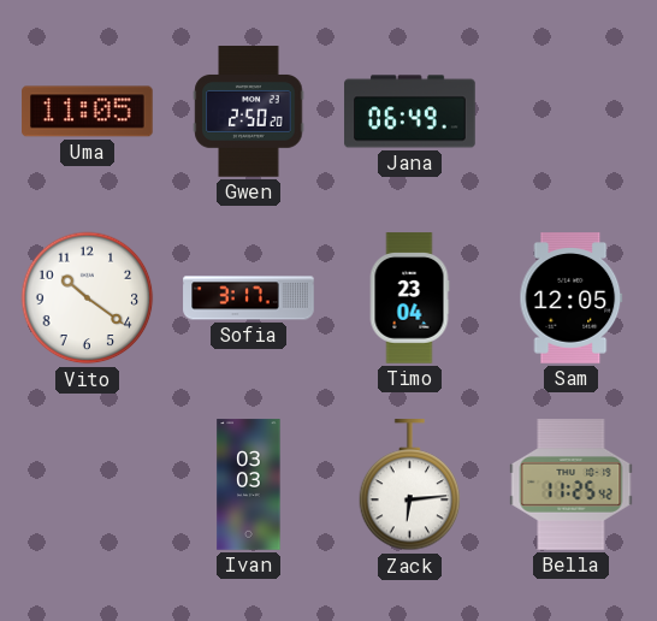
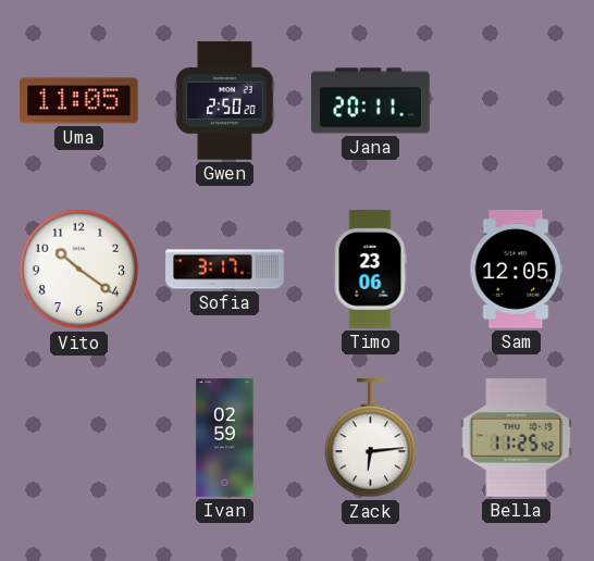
Jana: 06:49 -> 20:11 (371, 101)
Timo: 23:04 -> 23:06 (370, 270)
Ivan: 03:03 -> 02:59 (225, 438)
